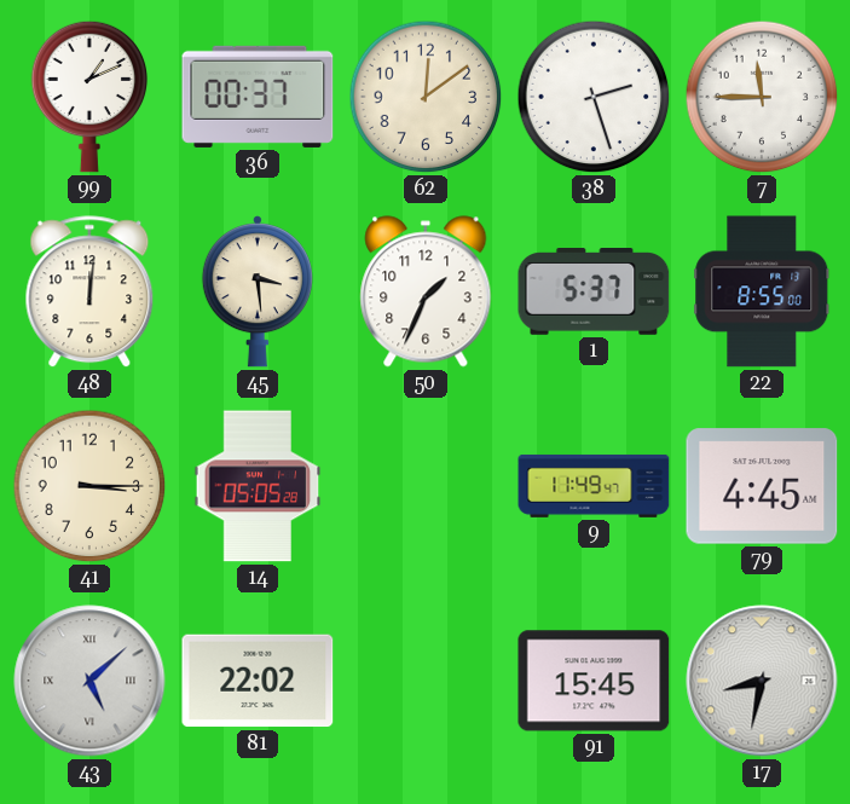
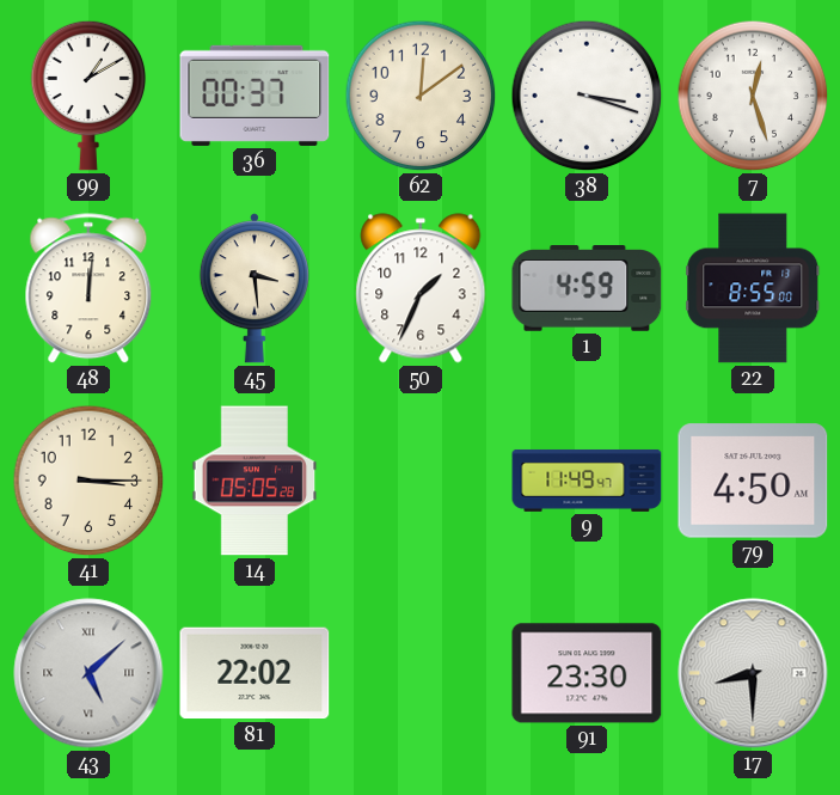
99: 1:11 -> 1:10 (88, 96)
38: 2:27 -> 3:18 (587, 96)
7: 11:45 -> 12:27 (753, 96)
1: 5:37 -> 4:59 (587, 289)
79: 4:45 -> 4:50 (753, 481)
91: 15:45 -> 23:30 (587, 673)
17: 8:32 -> 8:30 (753, 673)
